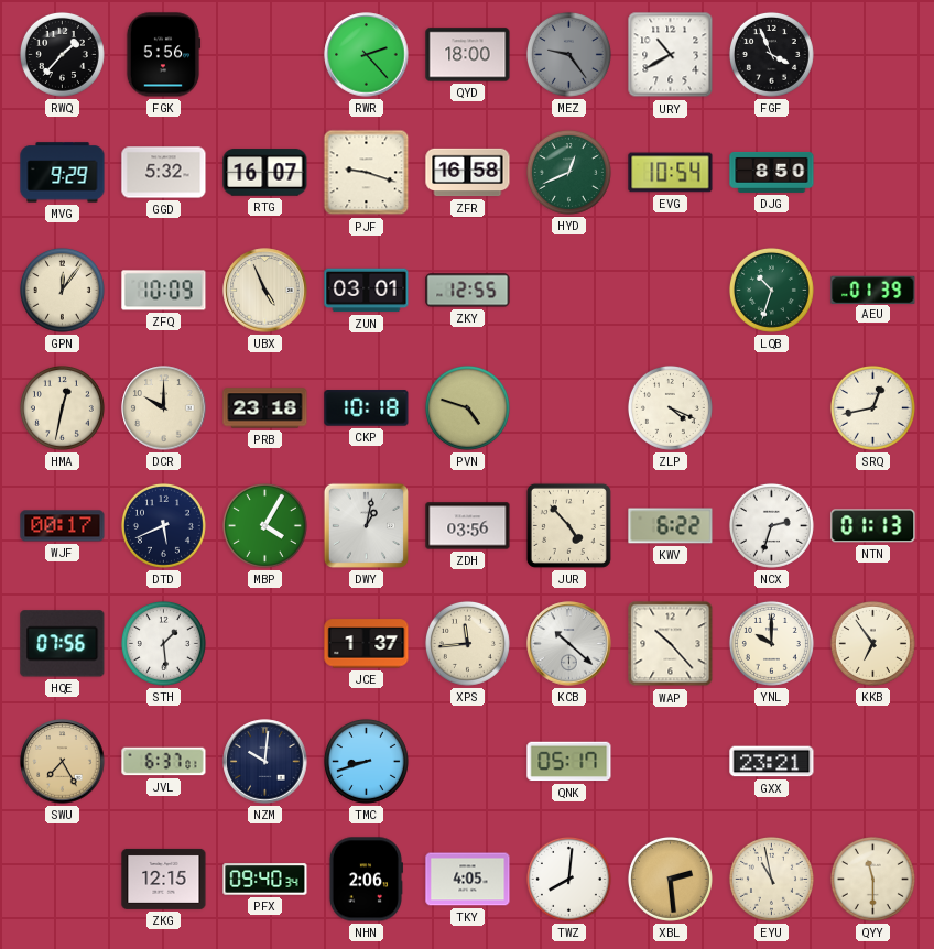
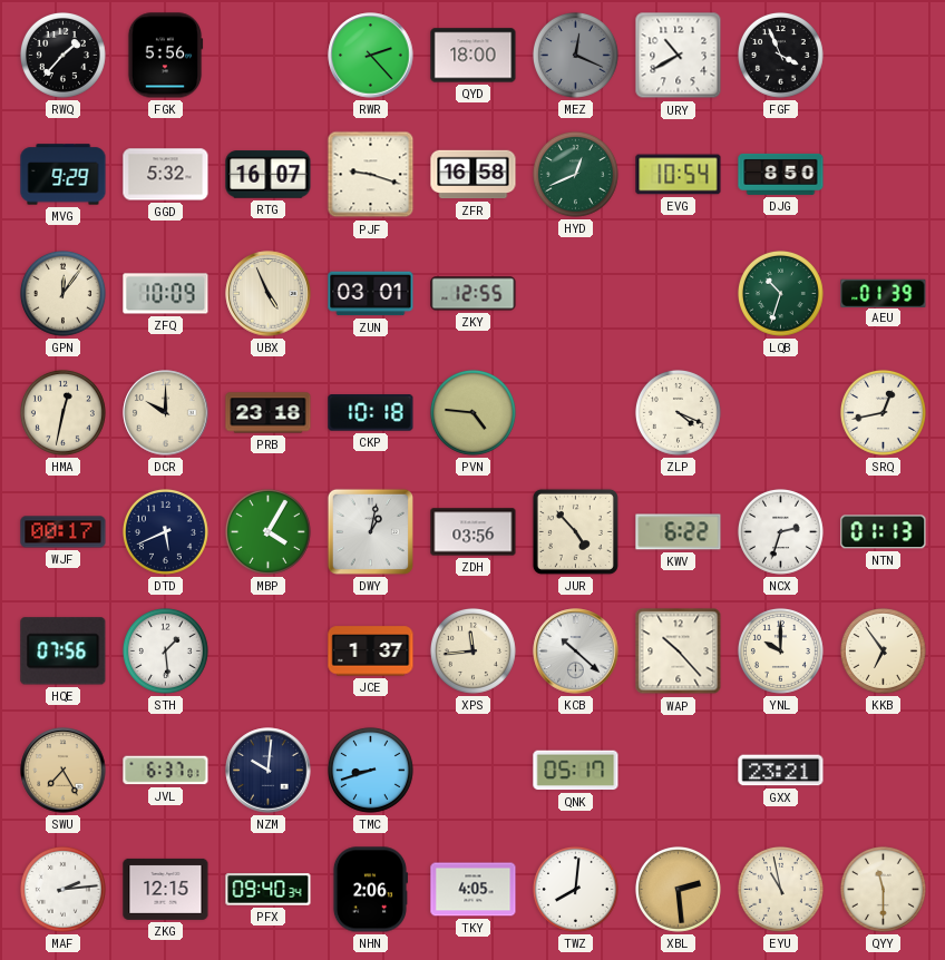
MEZ: 9:24 -> 12:19 (575, 55)
PVN: 4:48 -> 4:46 (472, 412)
MAF: none -> 2:14 (62, 889)
